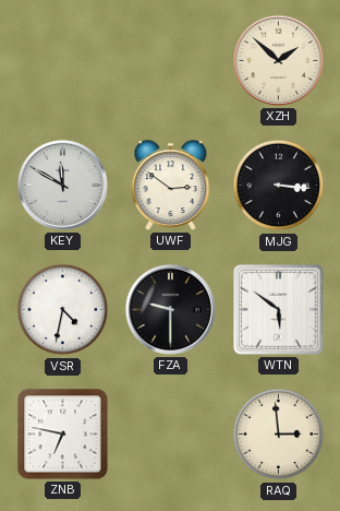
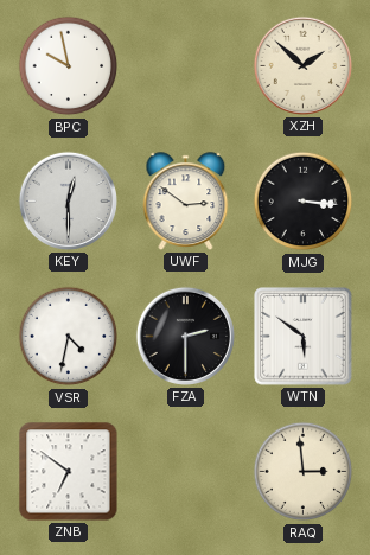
BPC: none -> 9:58 (69, 66)
KEY: 11:50 -> 12:30 (68, 200)
FZA: 9:30 -> 2:30 (185, 336)
ZNB: 6:47 -> 6:51 (69, 472)
